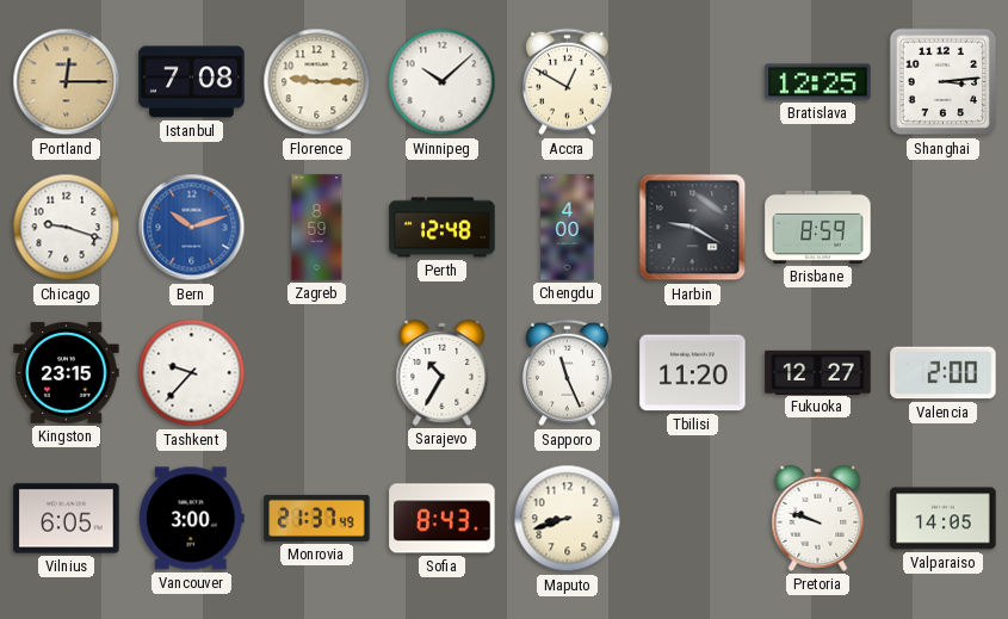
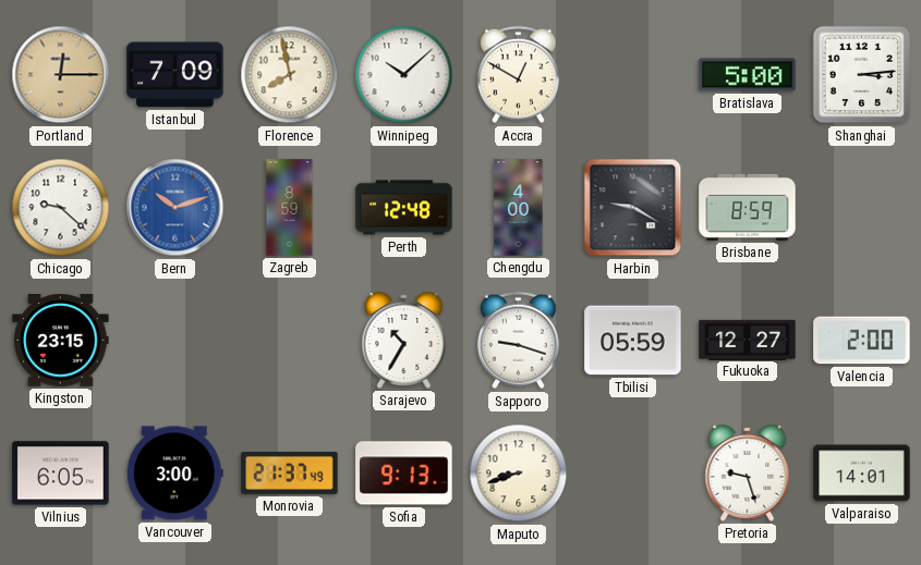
Istanbul: 7:08 -> 7:09 (175, 75)
Florence: 9:15 -> 7:58 (290, 75)
Bratislava: 12:25 -> 5:00 (748, 75)
Chicago: 9:18 -> 9:22 (61, 208)
Tashkent: 9:37 -> none (192, 373)
Sapporo: 11:26 -> 9:18 (518, 341)
Tbilisi: 11:20 -> 05:59 (633, 341)
Sofia: 8:43 -> 9:13 (404, 474)
Pretoria: 9:48 -> 9:27 (748, 472)
Valparaiso: 14:05 -> 14:01 (862, 474)
